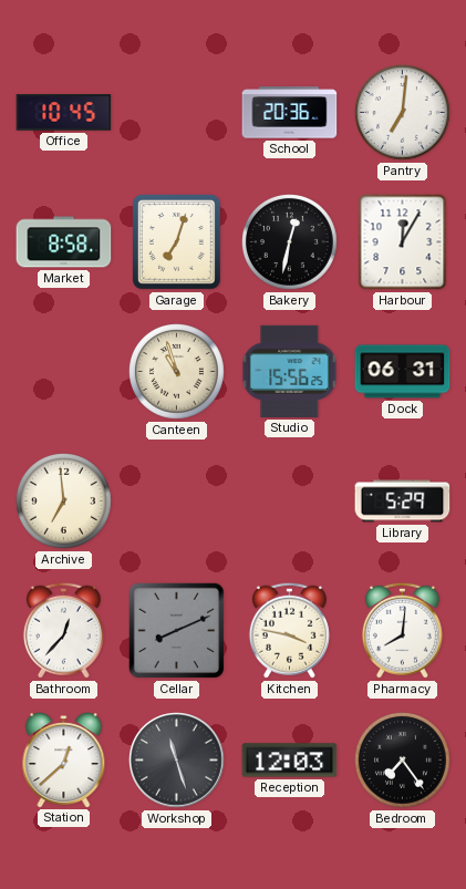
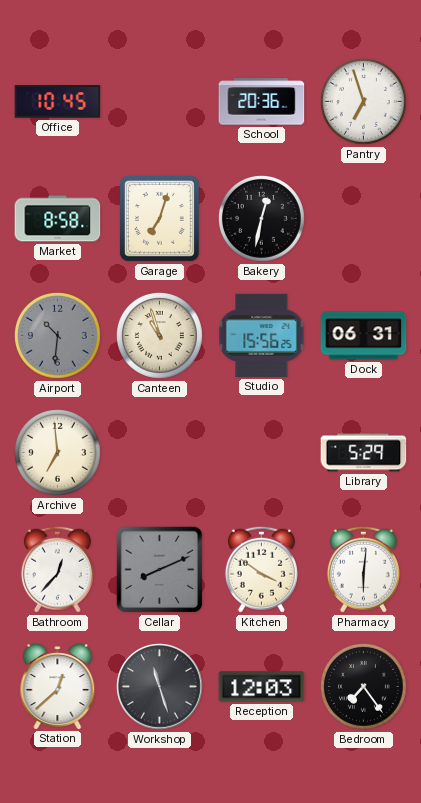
Pantry: 7:01 -> 6:57 (364, 102)
Harbour: 12:05 -> none (403, 242)
Airport: none -> 10:31 (58, 336)
Kitchen: 3:47 -> 3:51 (261, 569)
Pharmacy: 8:01 -> 6:01 (363, 569)
